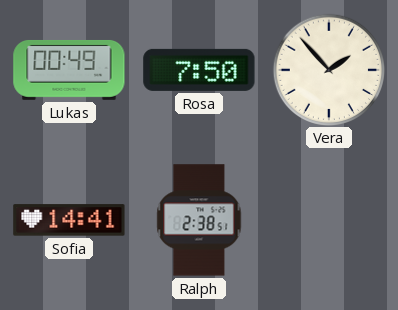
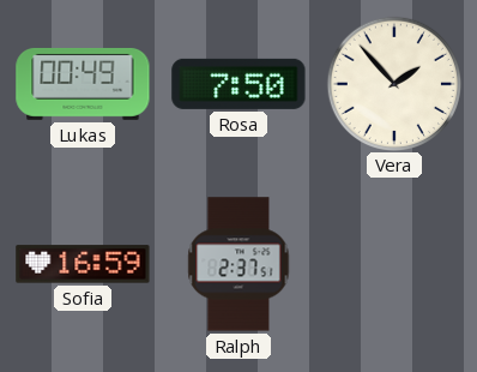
Sofia: 14:41 -> 16:59 (83, 264)
Ralph: 2:38 -> 2:37 (238, 264)
